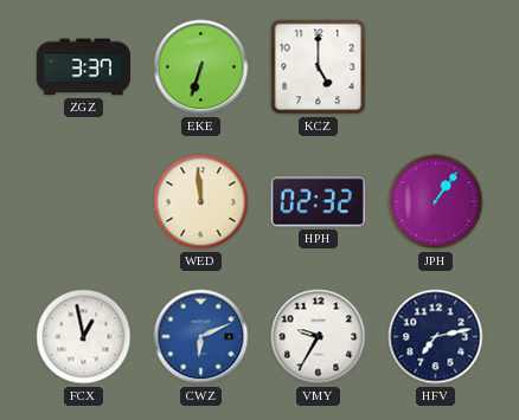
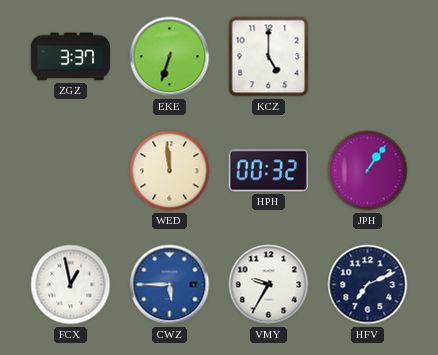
HPH: 02:32 -> 00:32 (268, 171)
CWZ: 6:11 -> 5:45 (170, 285)
HFV: 7:13 -> 7:11 (368, 285)
